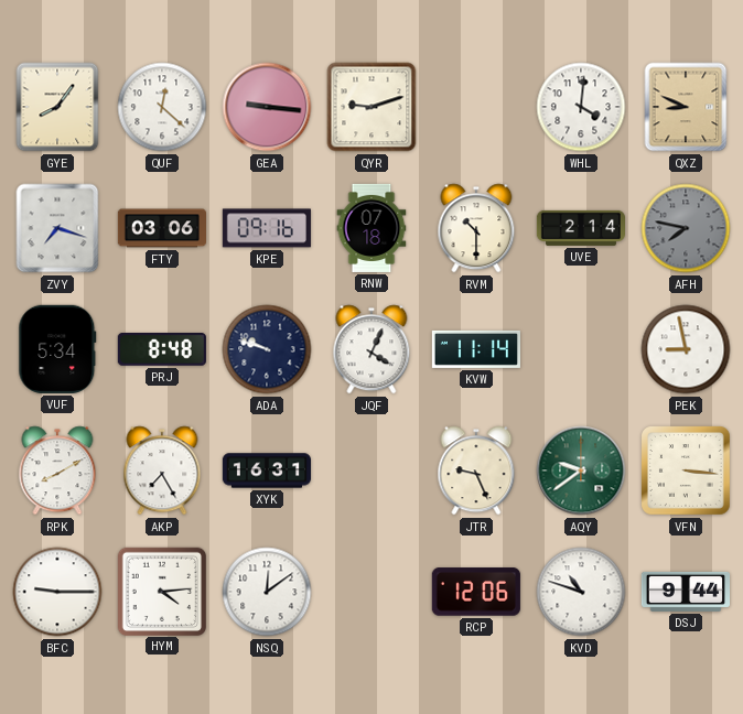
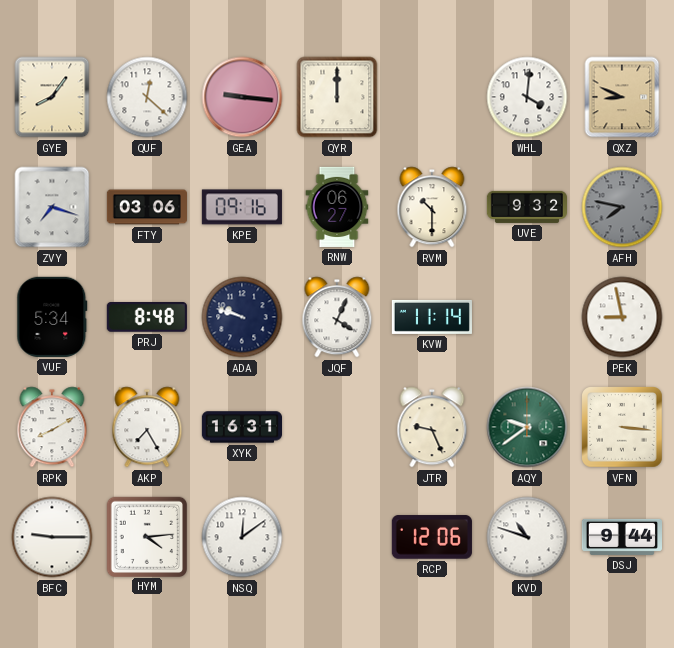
QYR: 9:12 -> 12:00 (337, 97)
RNW: 07:18 -> 06:27 (337, 207)
UVE: 2:14 -> 9:32 (526, 207)
